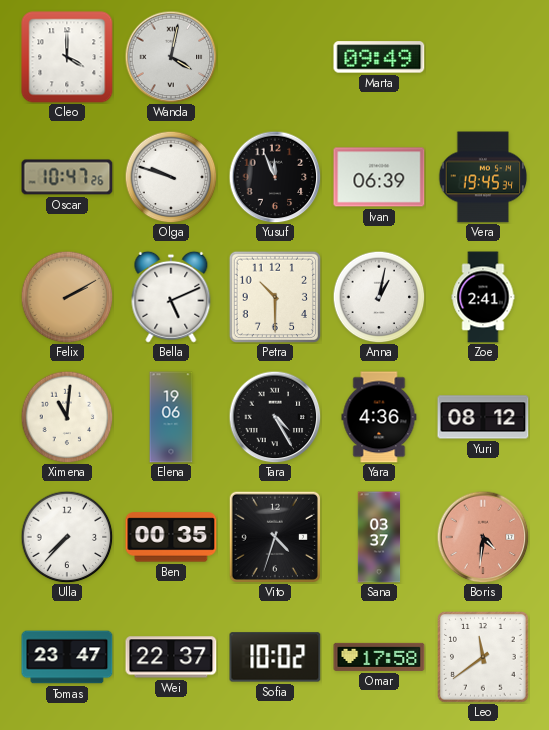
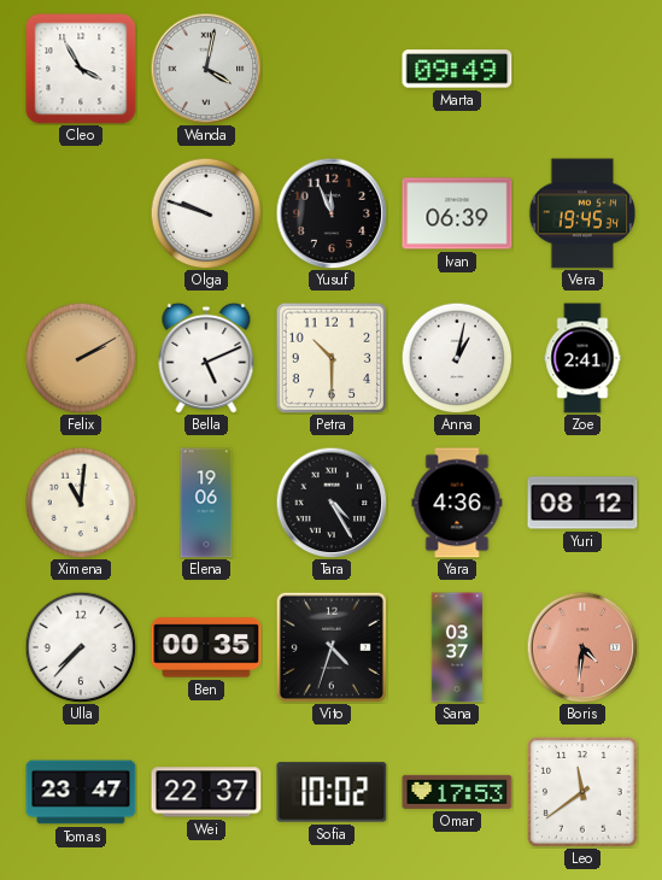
Cleo: 4:00 -> 3:55 (81, 69)
Oscar: 10:47 -> none (67, 177)
Omar: 17:58 -> 17:53 (457, 792)
